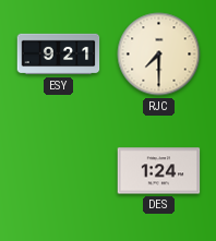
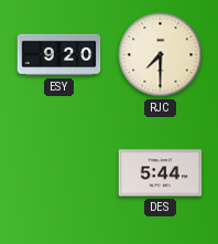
ESY: 9:21 -> 9:20 (59, 55)
DES: 1:24 -> 5:44 (161, 173)
